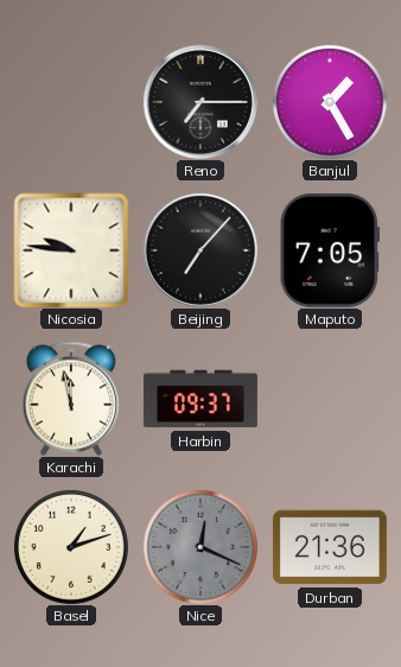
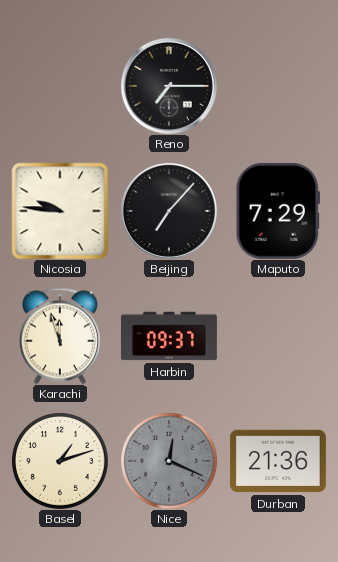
Banjul: 1:25 -> none (330, 102)
Maputo: 7:05 -> 7:29 (278, 211)
Karachi: 11:58 -> 11:57 (60, 336)
